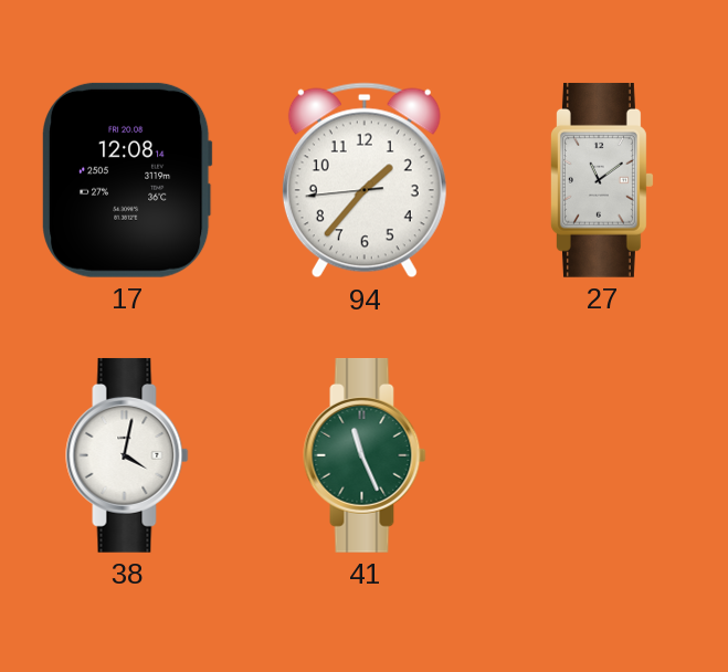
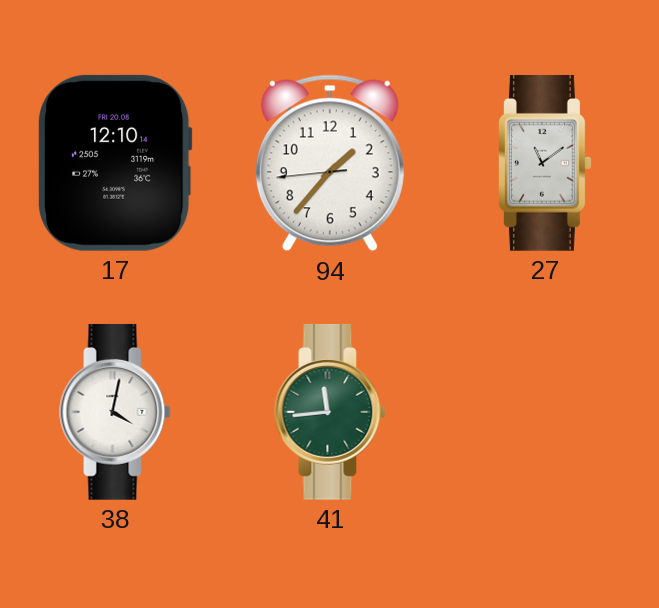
17: 12:08 -> 12:10 (116, 163)
41: 11:26 -> 11:44 (330, 412)
